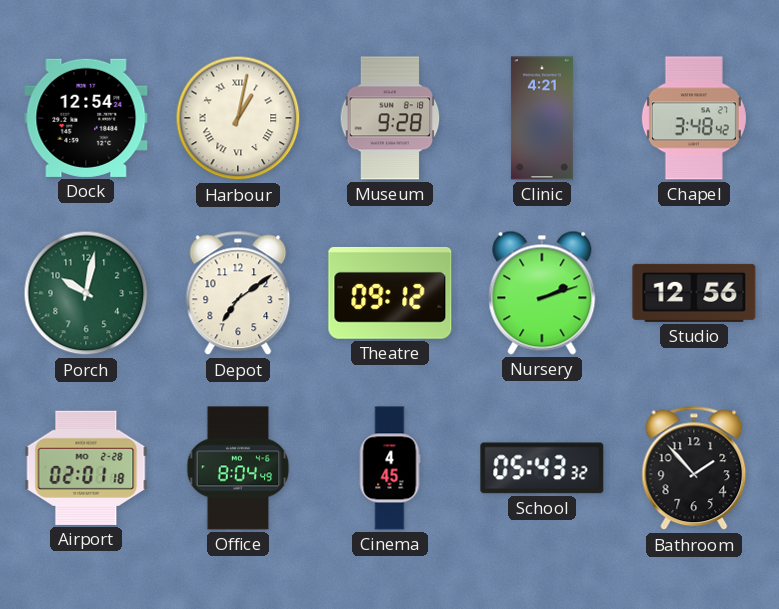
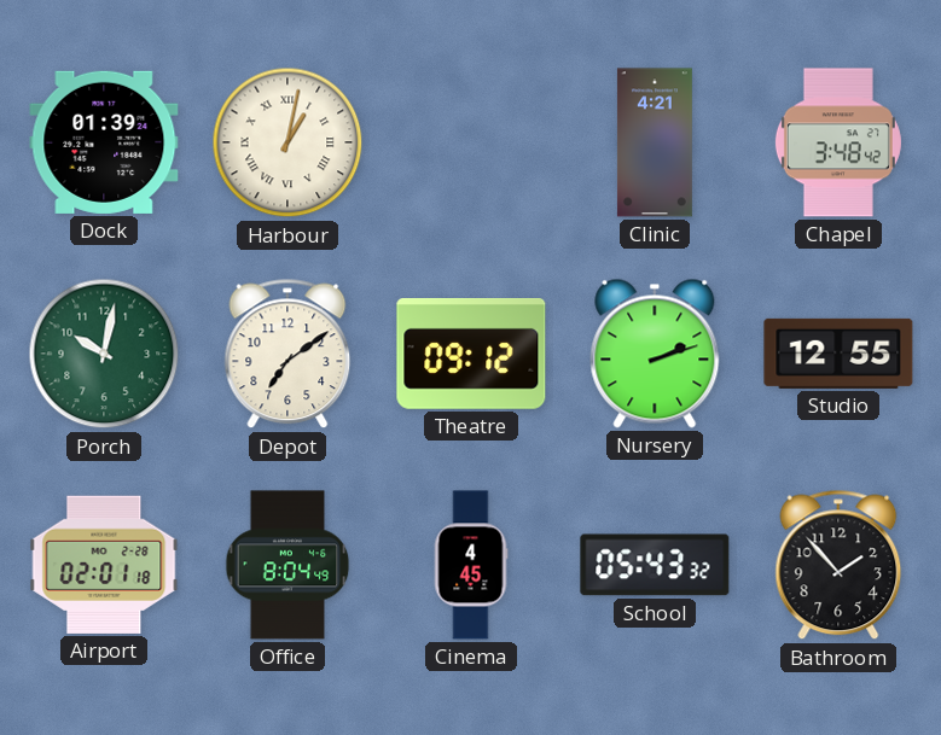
Dock: 12:54 -> 01:39 (104, 142)
Museum: 9:28 -> none (390, 118)
Studio: 12:56 -> 12:55 (838, 354)
